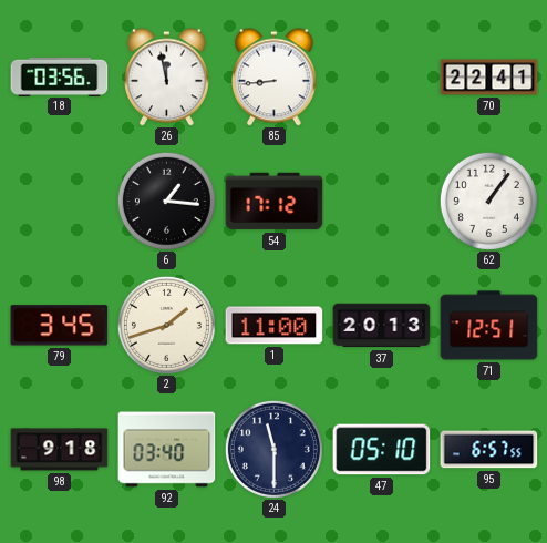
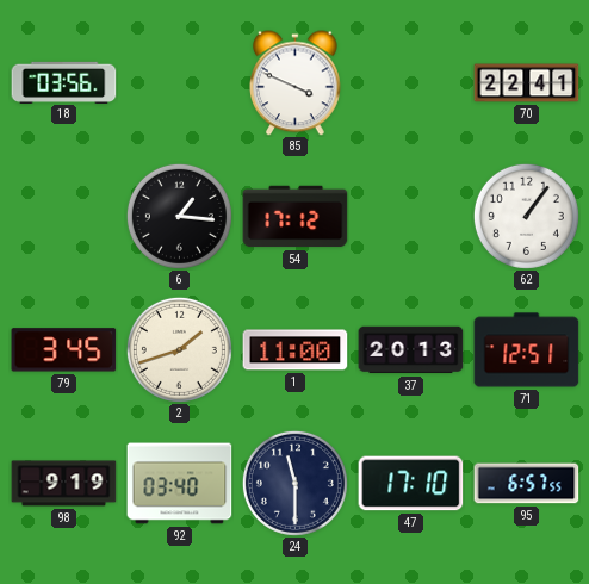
26: 11:58 -> none (167, 78)
85: 8:44 -> 3:49 (296, 83)
98: 9:18 -> 9:19 (64, 484)
47: 05:10 -> 17:10 (411, 484)
